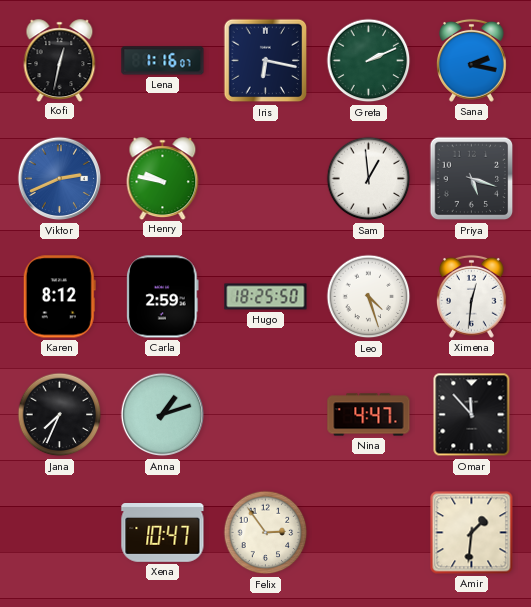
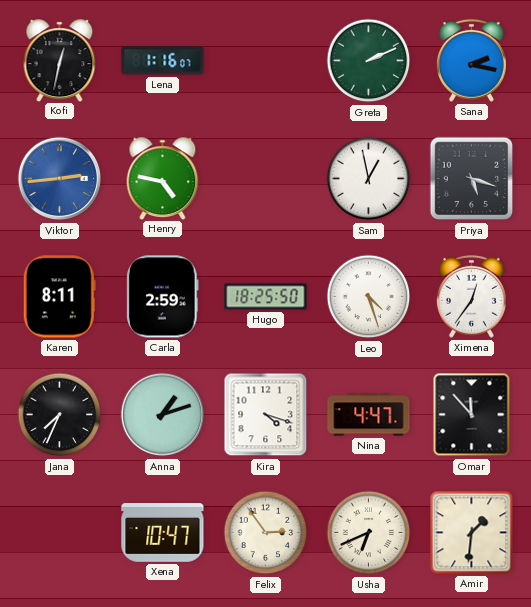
Iris: 6:17 -> none (266, 61)
Viktor: 2:41 -> 2:44 (60, 179)
Henry: 9:47 -> 4:47 (163, 178)
Sam: 12:59 -> 12:58 (369, 179)
Karen: 8:12 -> 8:11 (59, 297)
Ximena: 12:31 -> 12:36 (471, 296)
Kira: none -> 4:18 (266, 415)
Usha: none -> 6:41 (369, 533)
